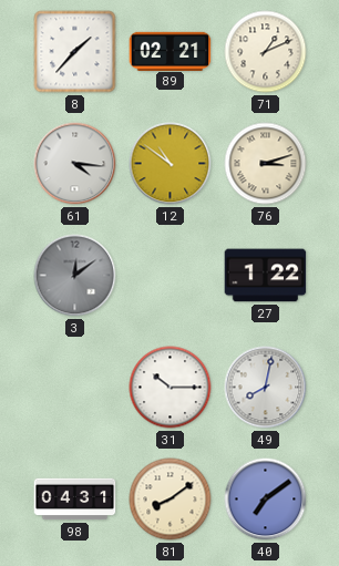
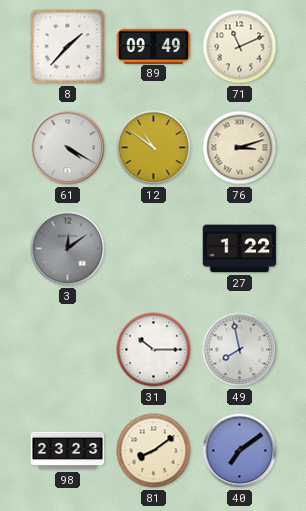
89: 02:21 -> 09:49 (154, 46)
71: 1:11 -> 11:11 (240, 47)
61: 4:16 -> 4:20 (68, 148)
49: 8:02 -> 7:58 (240, 350)
98: 04:31 -> 23:23 (68, 451)
